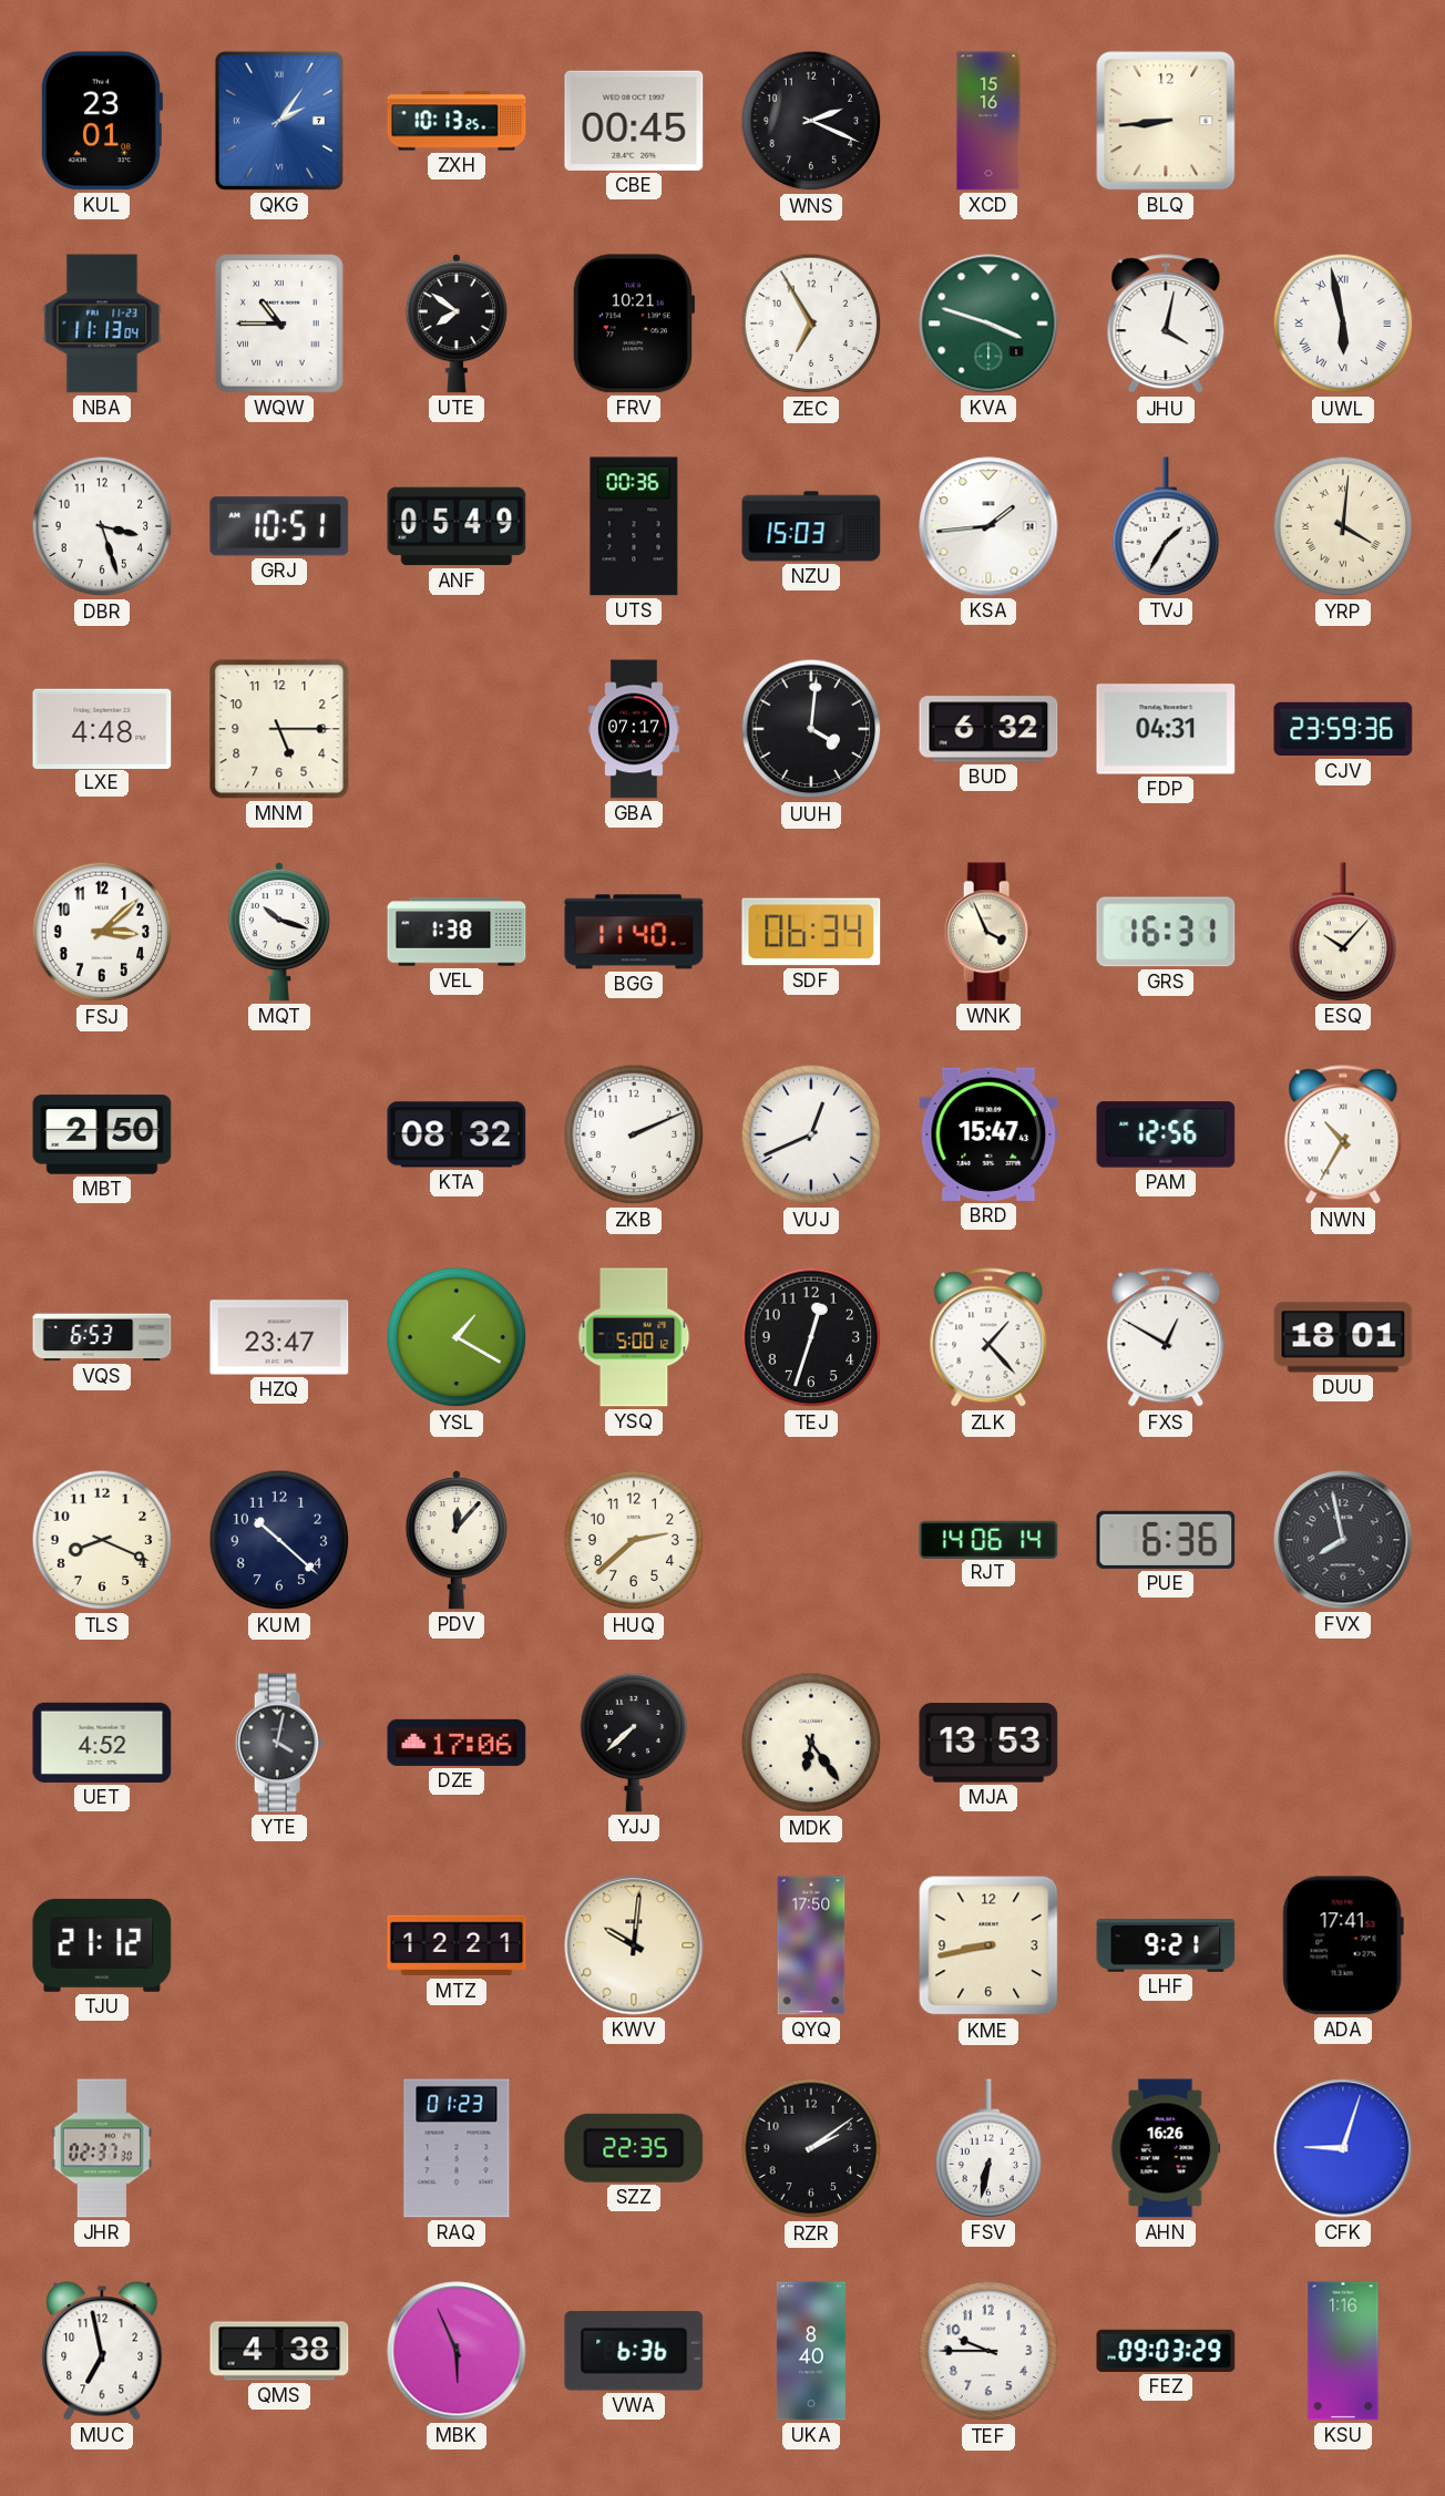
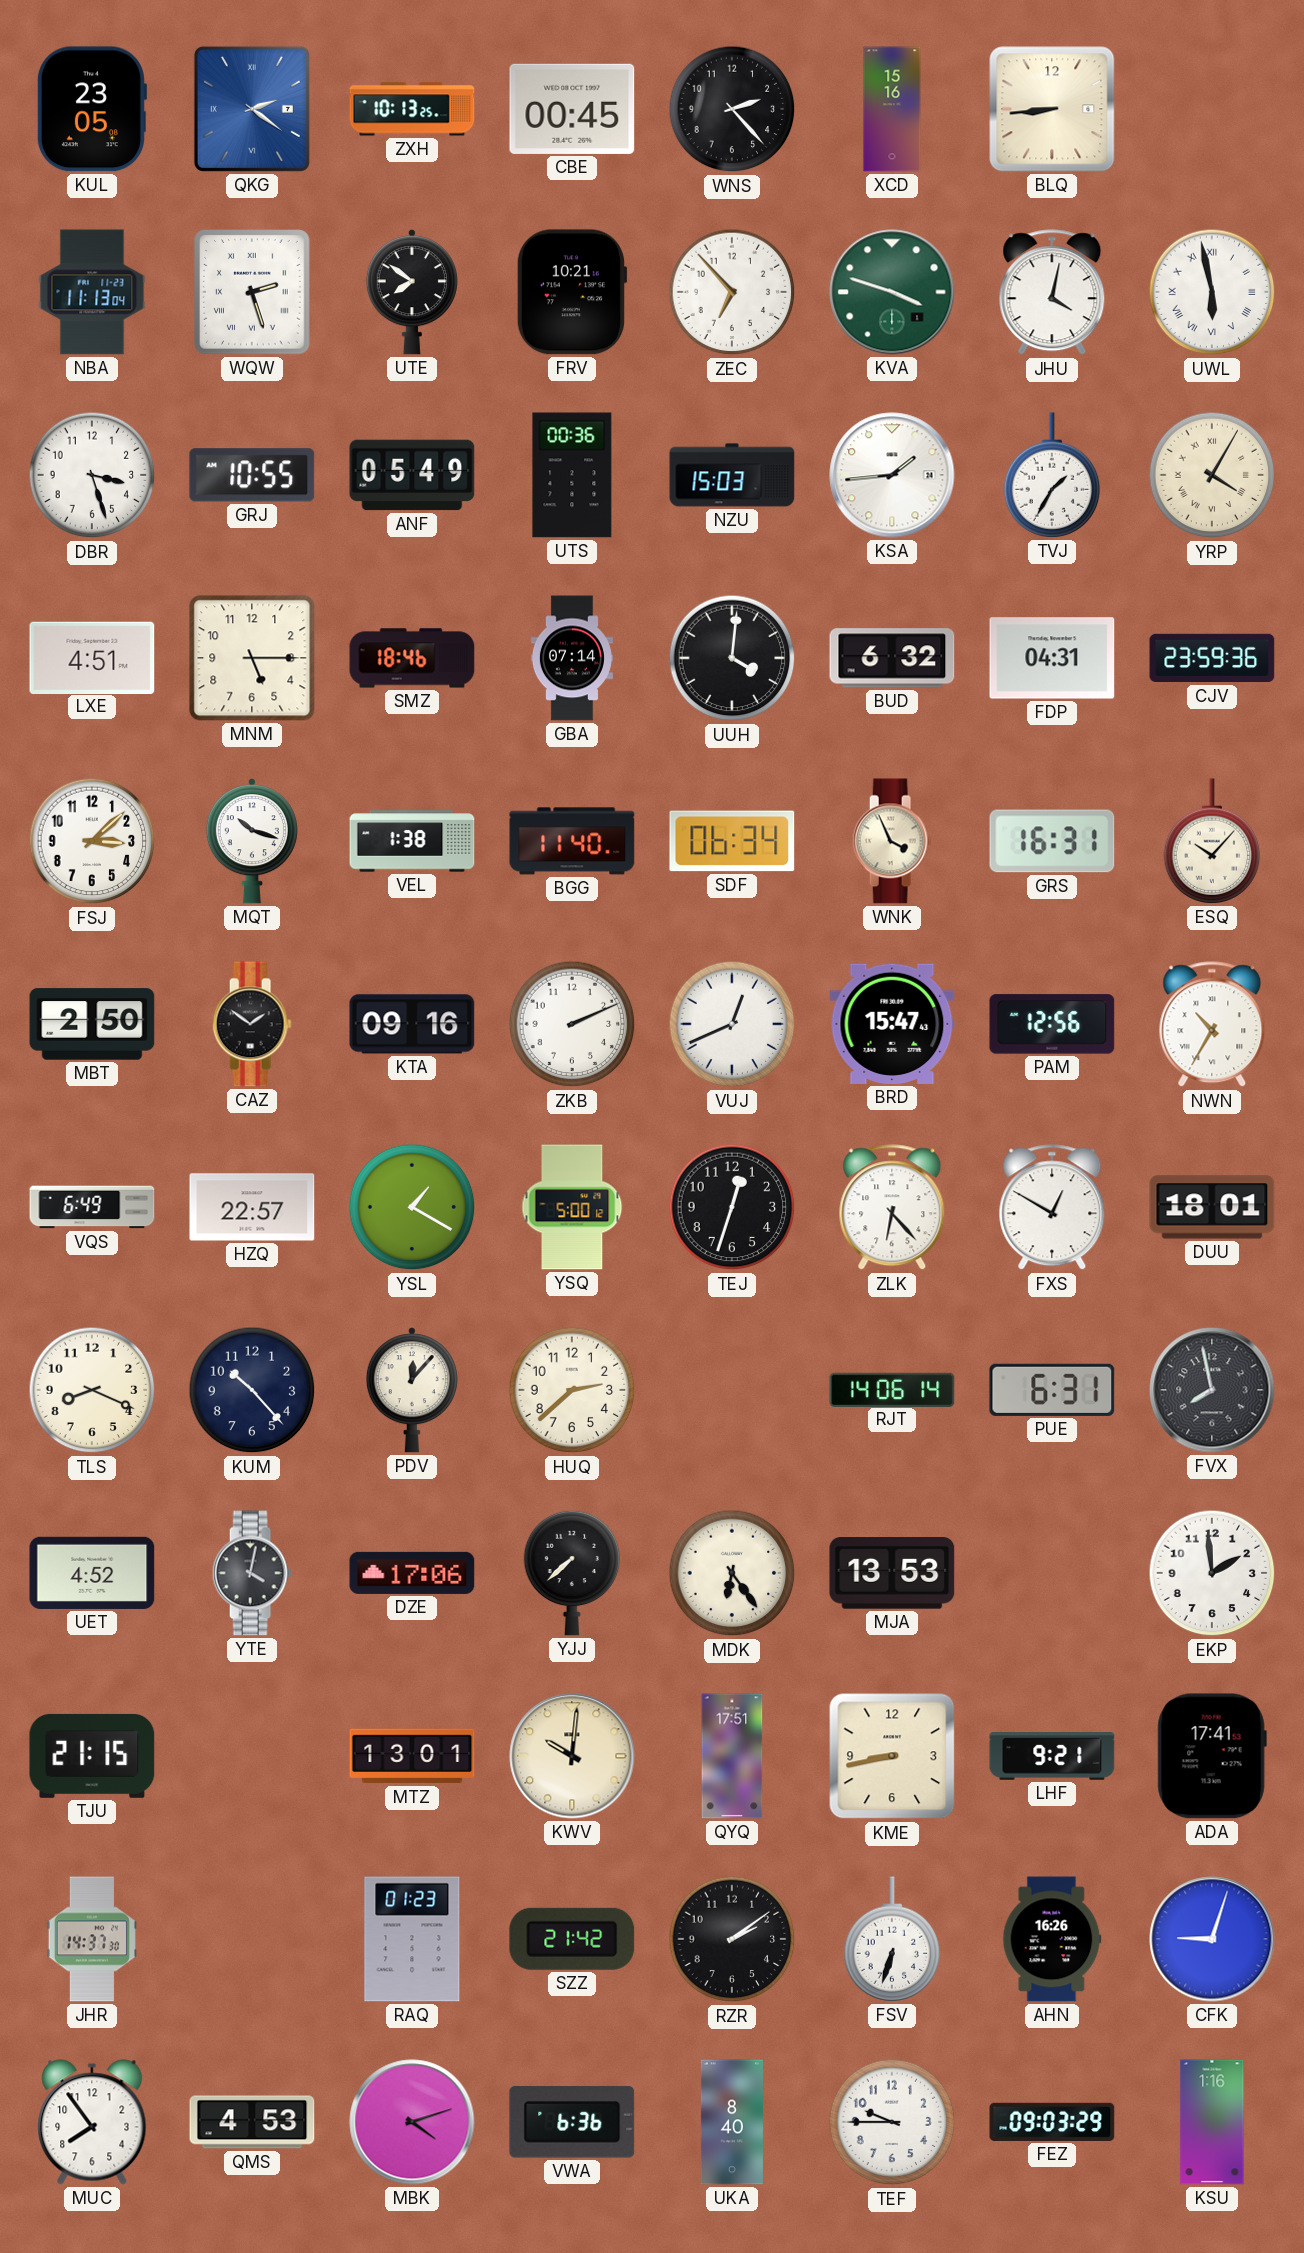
KUL: 23:01 -> 23:05 (91, 109)
QKG: 2:06 -> 2:21 (252, 109)
WNS: 2:19 -> 2:23 (732, 109)
WQW: 10:45 -> 2:27 (252, 292)
ZEC: 6:55 -> 6:53 (732, 292)
GRJ: 10:51 -> 10:55 (252, 475)
YRP: 4:01 -> 4:05 (1212, 475)
LXE: 4:48 -> 4:51 (92, 657)
SMZ: none -> 18:46 (412, 658)
GBA: 07:17 -> 07:14 (572, 658)
CAZ: none -> 1:51 (252, 1024)
KTA: 08:32 -> 09:16 (412, 1024)
VQS: 6:53 -> 6:49 (92, 1207)
HZQ: 23:47 -> 22:57 (252, 1207)
ZLK: 1:23 -> 6:23 (892, 1208)
KUM: 10:22 -> 10:23 (252, 1390)
PUE: 6:36 -> 6:31 (1052, 1390)
EKP: none -> 1:59 (1212, 1573)
TJU: 21:12 -> 21:15 (92, 1756)
MTZ: 12:21 -> 13:01 (412, 1756)
QYQ: 17:50 -> 17:51 (732, 1756)
JHR: 02:37 -> 14:37 (91, 1939)
SZZ: 22:35 -> 21:42 (572, 1939)
FSV: 6:32 -> 6:33 (892, 1939)
MUC: 6:58 -> 7:54 (92, 2122)
QMS: 4:38 -> 4:53 (252, 2122)
MBK: 5:56 -> 4:12 (412, 2122)
